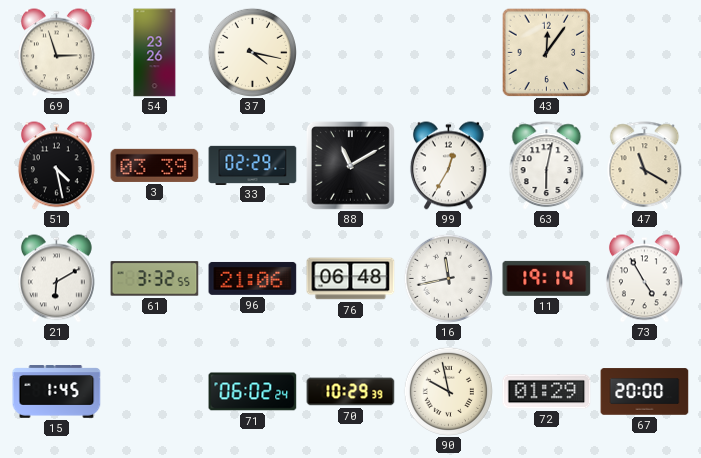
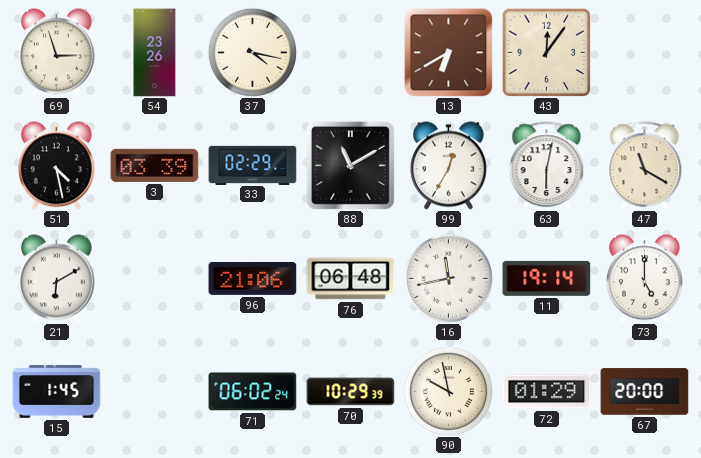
13: none -> 6:40 (449, 53)
61: 3:32 -> none (155, 279)
73: 4:55 -> 5:00 (644, 279)
